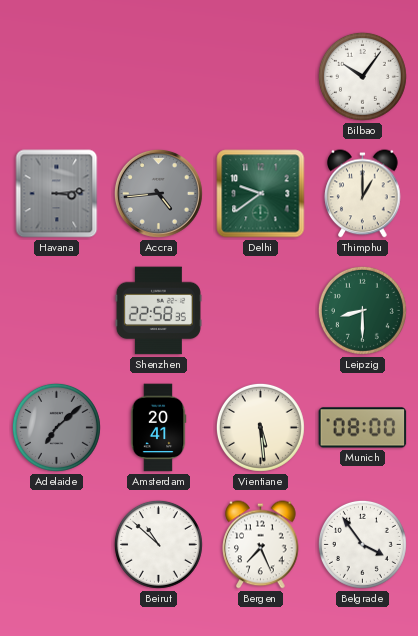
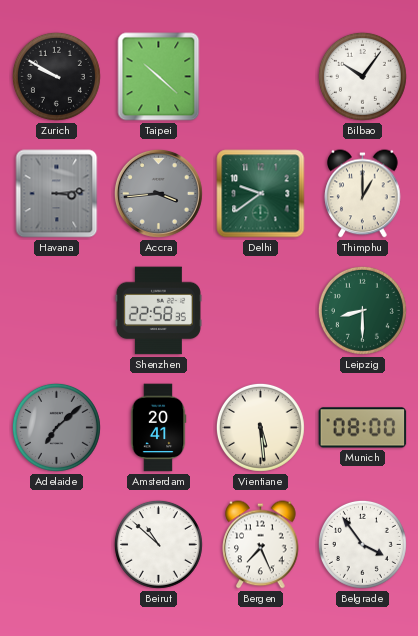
Zurich: none -> 9:50 (56, 76)
Taipei: none -> 10:22 (159, 77)
Accra: 4:44 -> 3:44 (158, 193)
